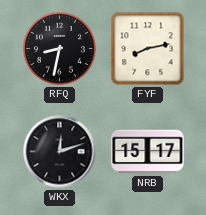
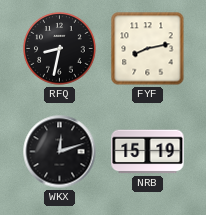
NRB: 15:17 -> 15:19 (148, 152)
